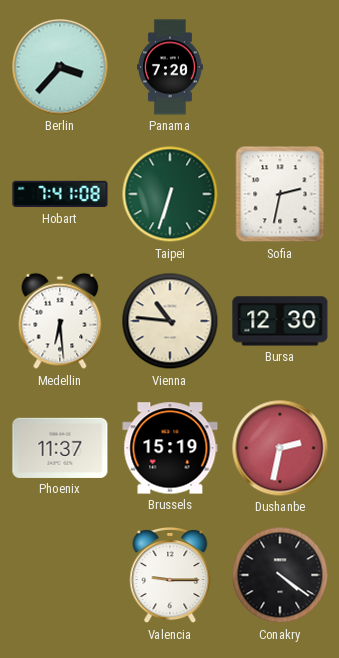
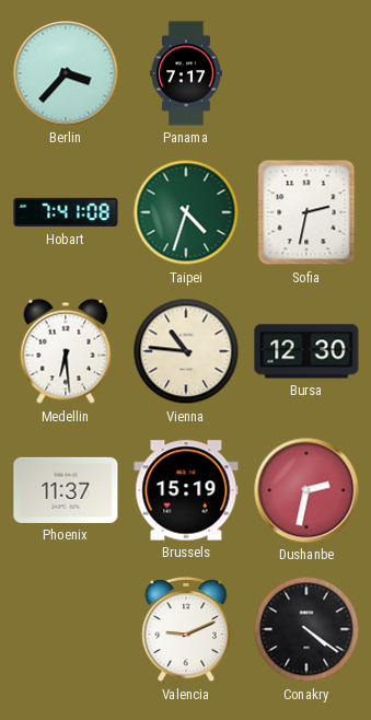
Panama: 7:20 -> 7:17 (187, 73)
Taipei: 6:33 -> 4:33 (186, 212)
Valencia: 9:15 -> 9:11 (186, 629)
